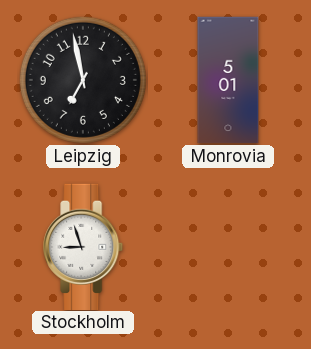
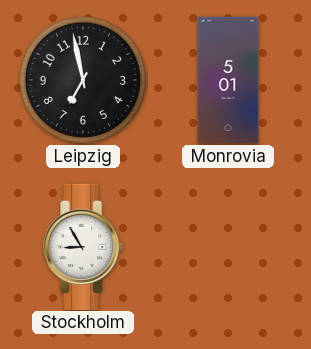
Stockholm: 8:57 -> 8:55 (84, 246)
